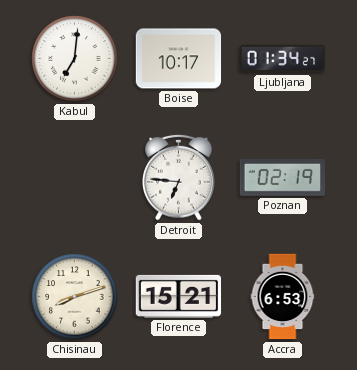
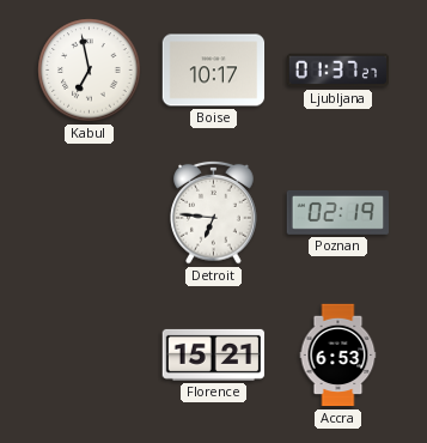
Kabul: 7:01 -> 6:58 (90, 71)
Ljubljana: 01:34 -> 01:37 (338, 71)
Chisinau: 8:12 -> none (75, 297)
